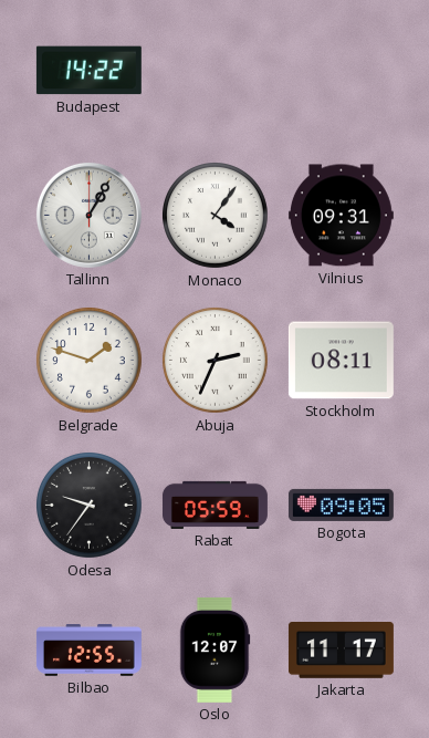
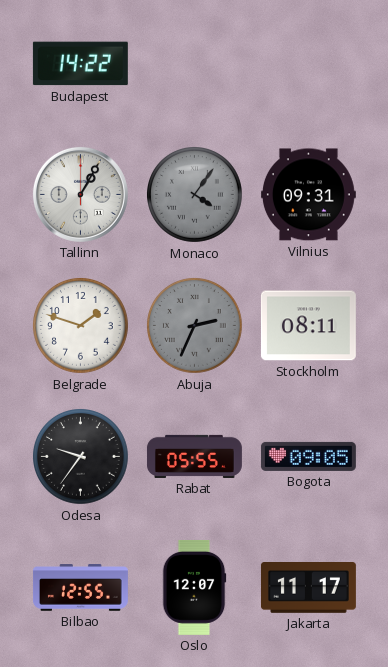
Monaco dial: white -> grey (195, 195)
Abuja dial: white -> grey (195, 326)
Rabat: 05:59 -> 05:55 (194, 456)
